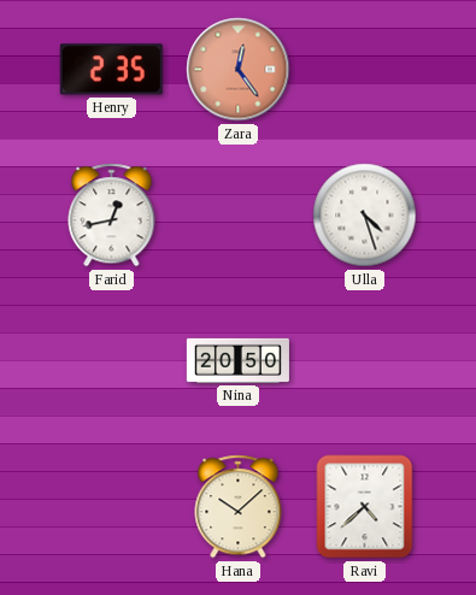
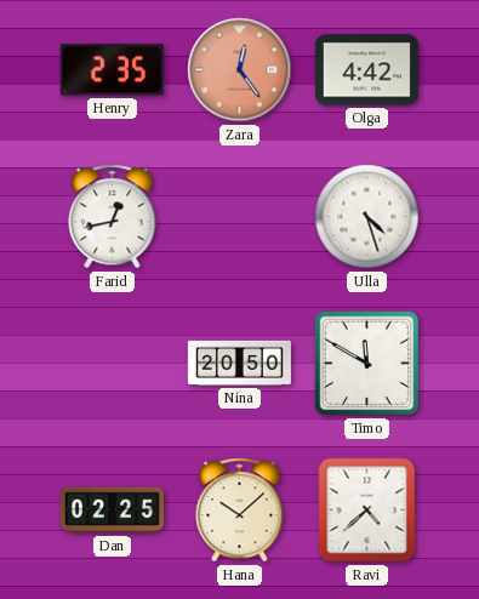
Olga: none -> 4:42 (366, 70)
Timo: none -> 11:50 (367, 364)
Dan: none -> 02:25 (112, 510)
